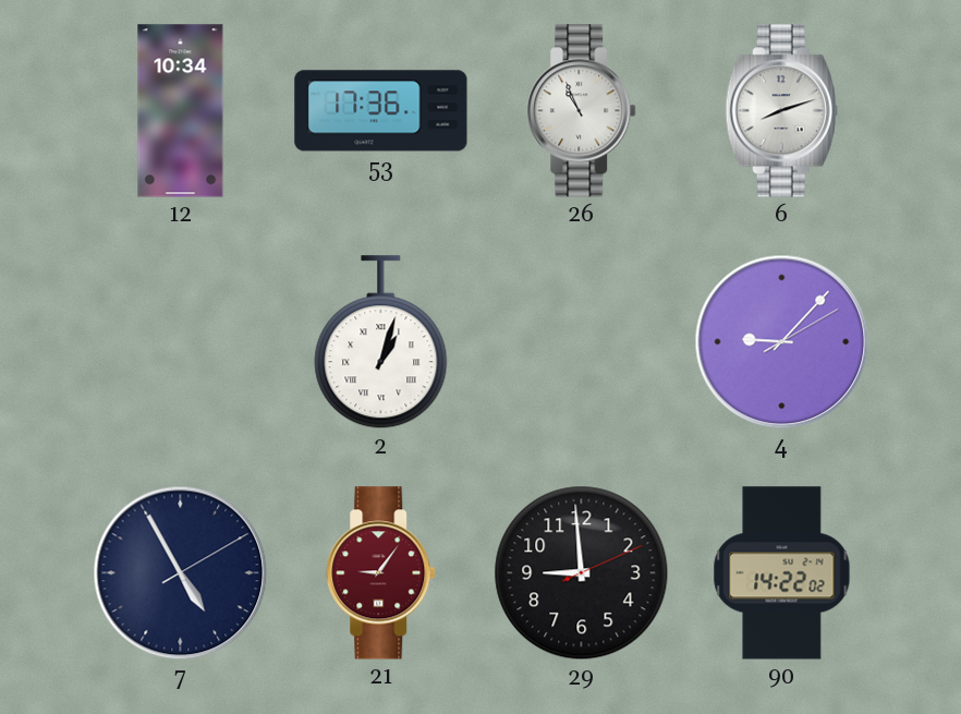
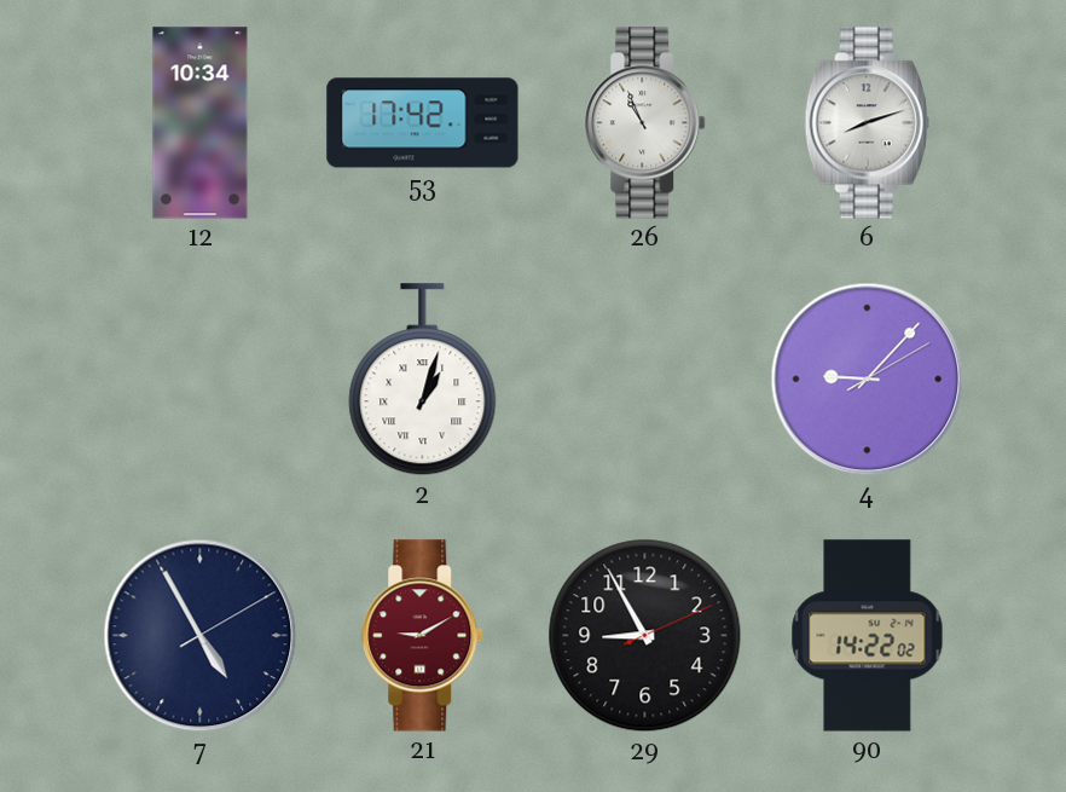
53: 17:36 -> 17:42 (423, 123)
21: 9:06 -> 9:10 (423, 636)
29: 8:59 -> 8:55 (645, 636)
